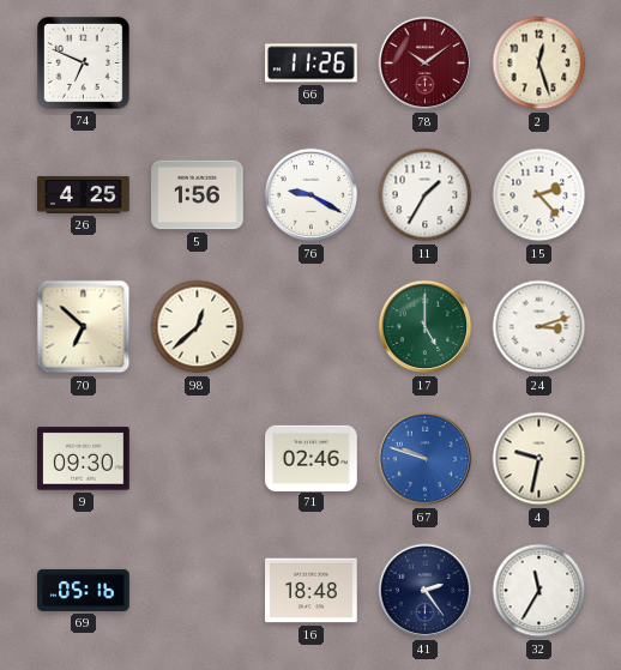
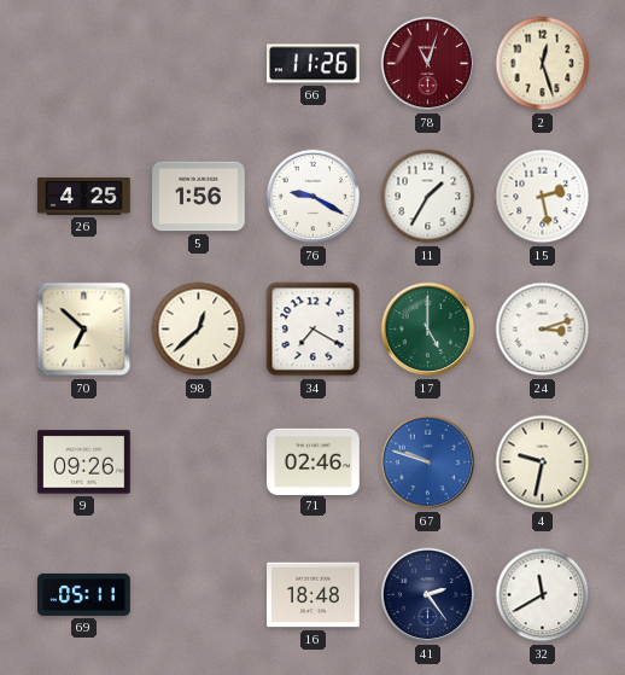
74: 6:49 -> none (84, 64)
78: 10:09 -> 11:03 (428, 64)
15: 2:23 -> 2:28 (543, 197)
34: none -> 7:20 (314, 330)
9: 09:30 -> 09:26 (84, 462)
69: 05:16 -> 05:11 (84, 594)
32: 11:35 -> 11:40 (543, 595)
